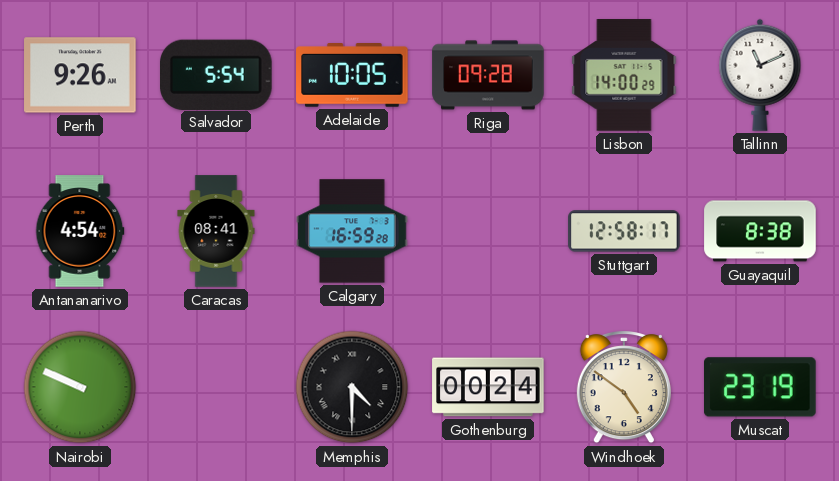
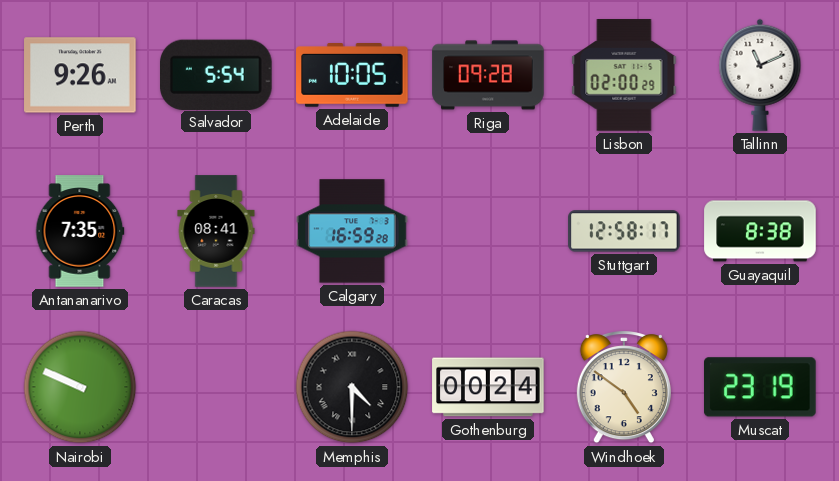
Lisbon: 14:00 -> 02:00 (624, 75)
Antananarivo: 4:54 -> 7:35 (80, 231)
